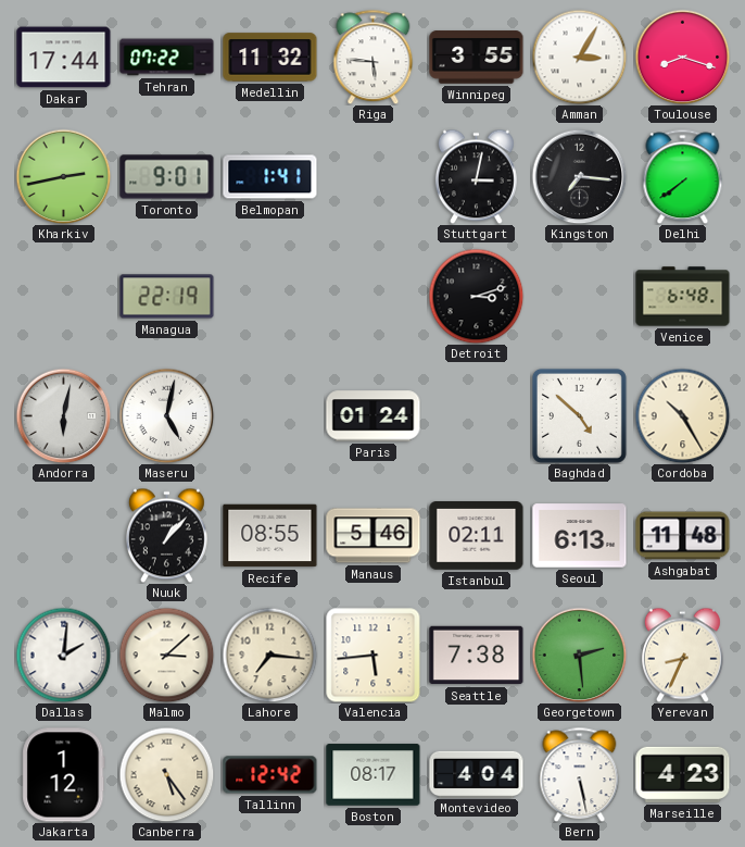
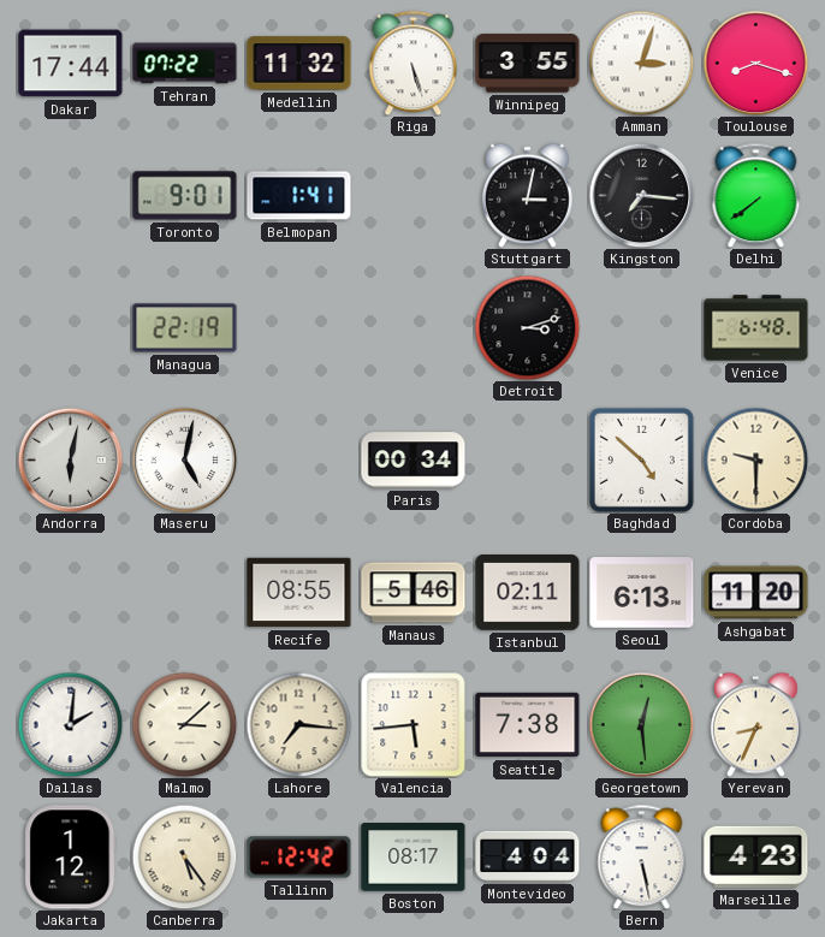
Riga: 5:46 -> 5:27 (414, 63)
Amman: 3:05 -> 3:03 (641, 63)
Kharkiv: 2:43 -> none (63, 176)
Paris: 01:24 -> 00:34 (414, 461)
Cordoba: 10:25 -> 9:30 (755, 459)
Nuuk: 1:07 -> none (166, 535)
Ashgabat: 11:48 -> 11:20 (756, 593)
Georgetown: 2:29 -> 12:29 (641, 724)
